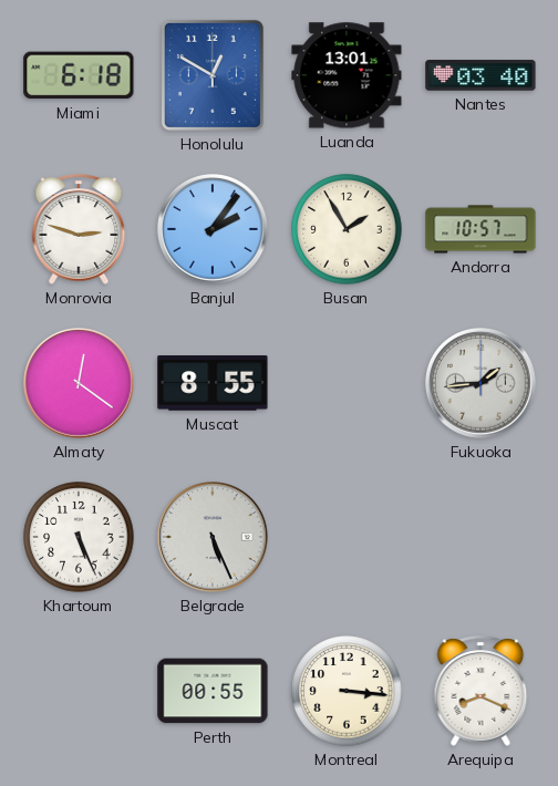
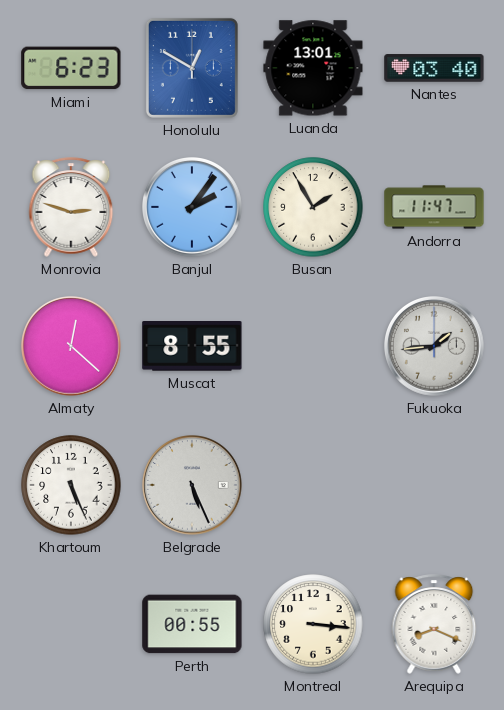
Miami: 6:18 -> 6:23 (71, 68)
Andorra: 10:57 -> 11:47 (434, 207)
Almaty: 12:21 -> 12:22 (72, 347)
